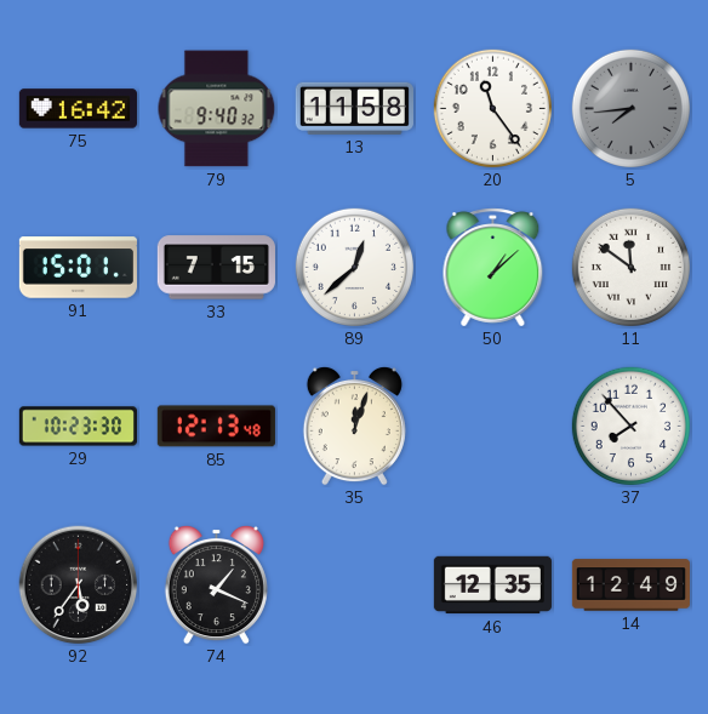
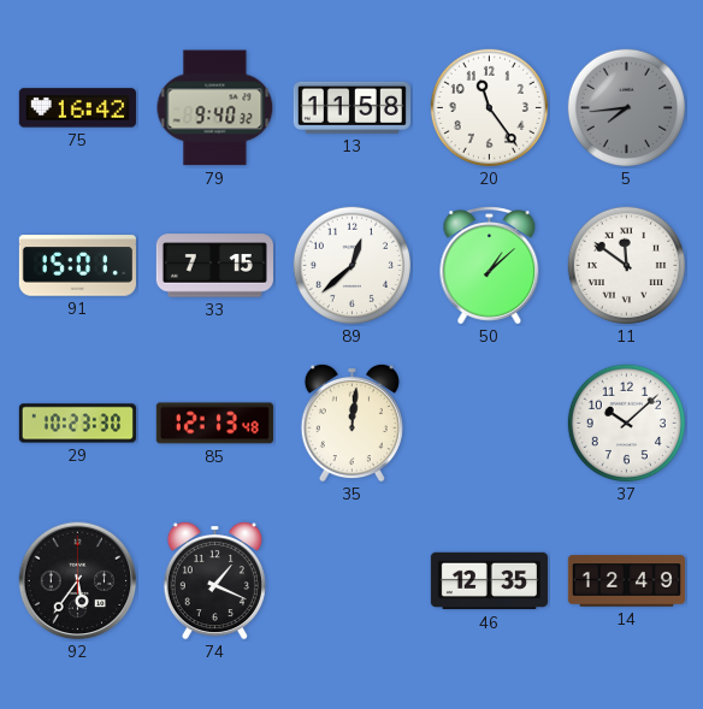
35: 12:03 -> 12:01 (351, 423)
37: 7:53 -> 10:08 (626, 423)
